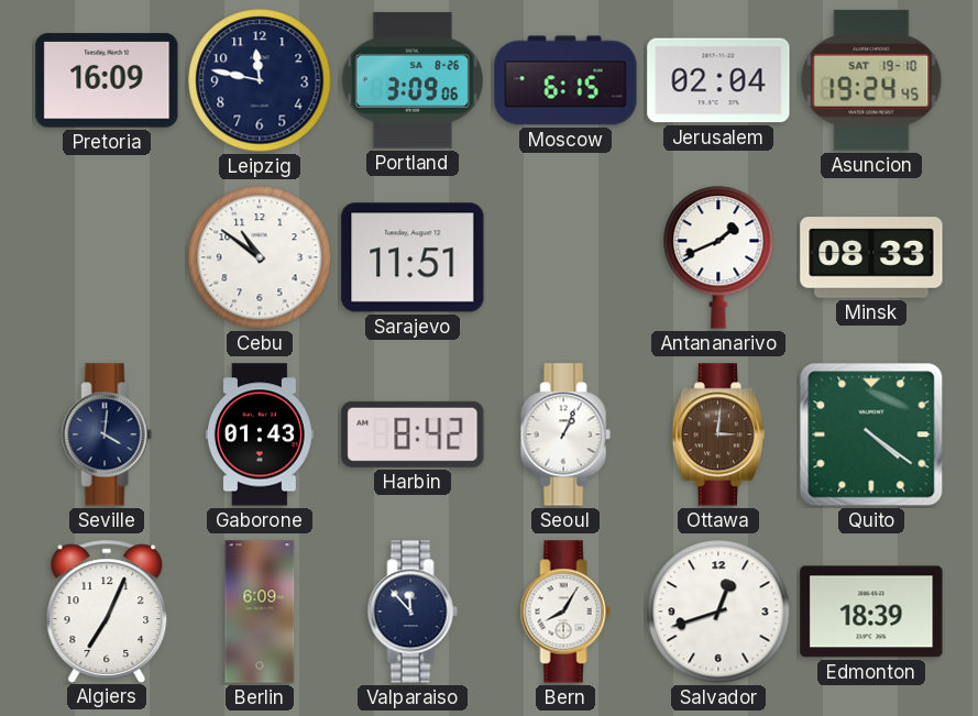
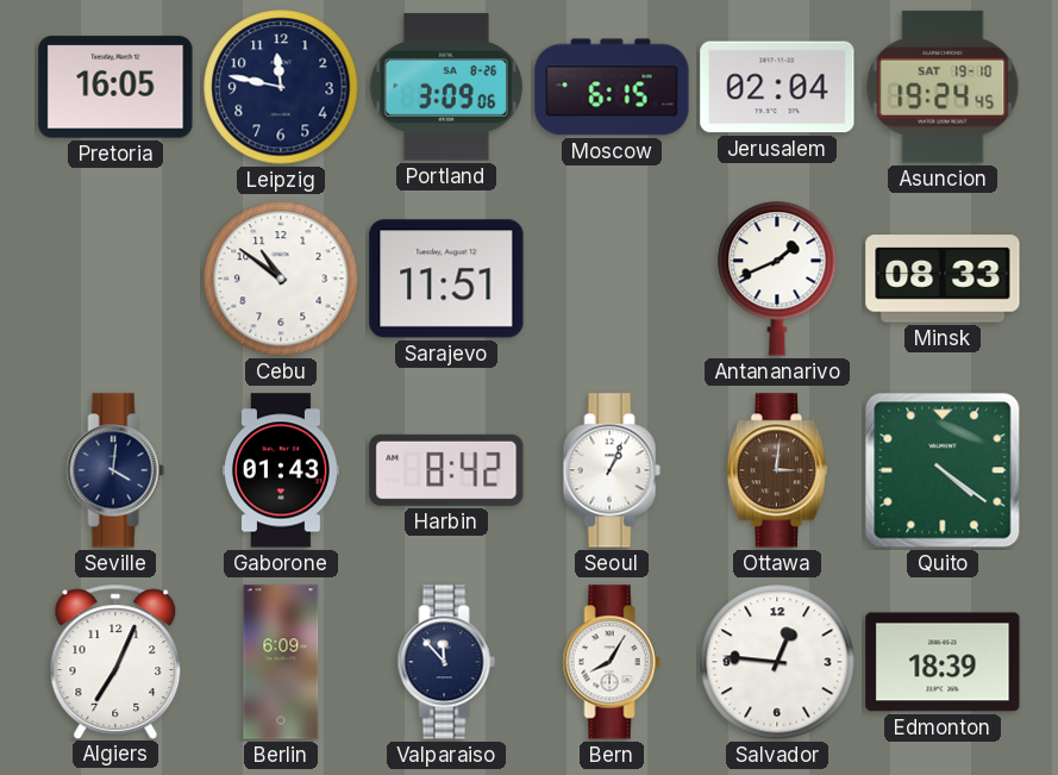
Pretoria: 16:09 -> 16:05 (115, 87)
Salvador: 12:42 -> 12:46 (777, 662)
